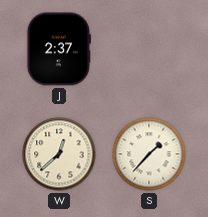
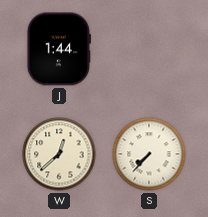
J: 2:37 -> 1:44 (59, 49)
S: 1:37 -> 7:37 (149, 154)
